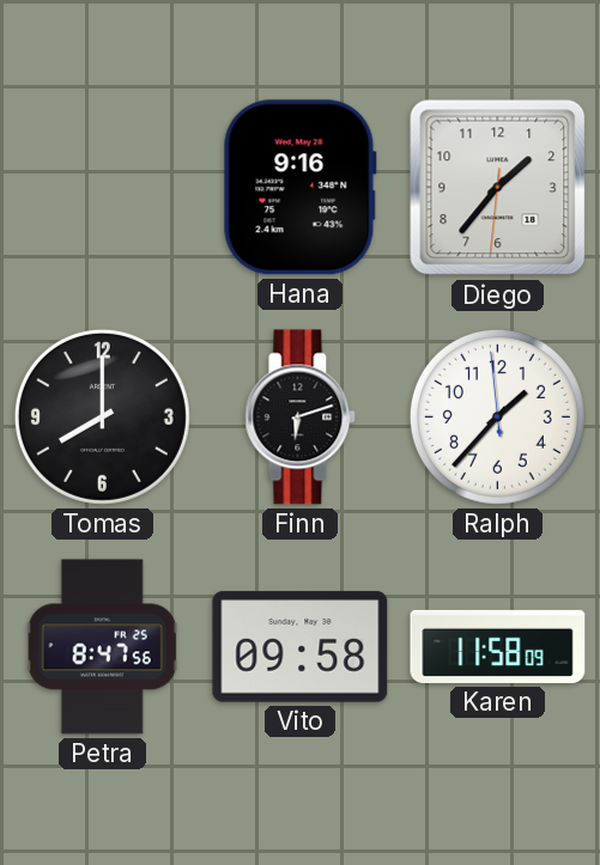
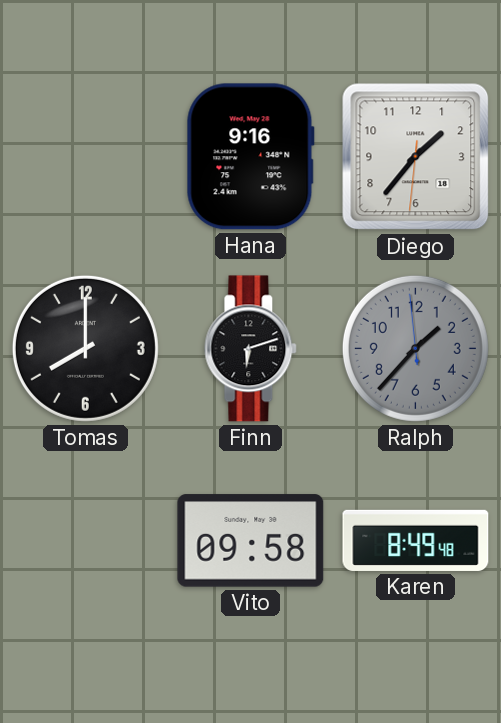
Ralph dial: white -> grey (415, 348)
Petra: 8:47 -> none (102, 647)
Karen: 11:58 -> 8:49 (416, 540)
